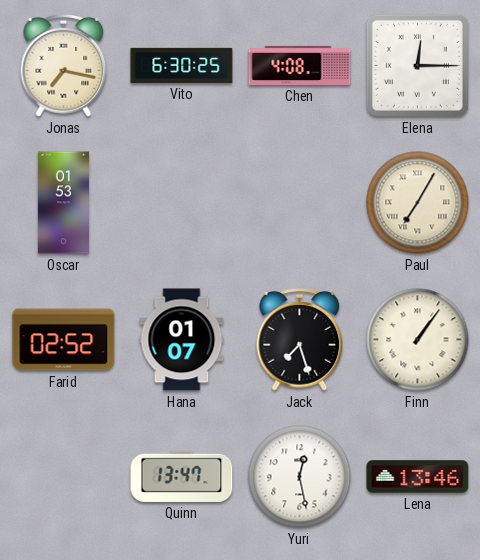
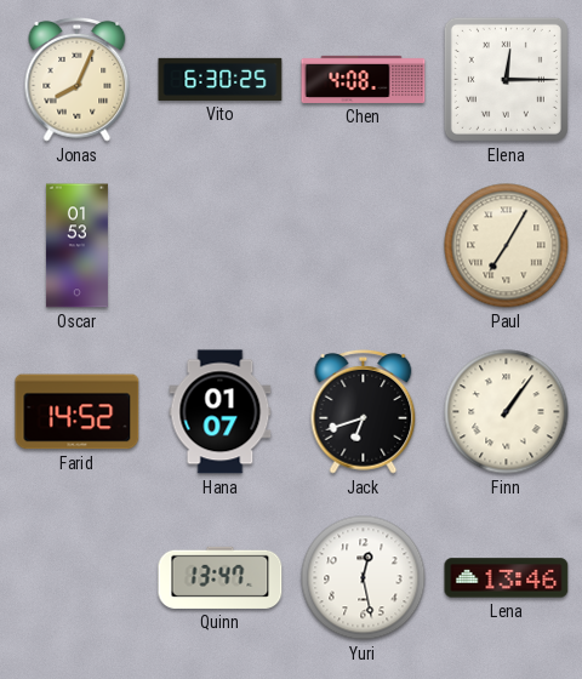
Jonas: 7:17 -> 8:04 (78, 80)
Farid: 02:52 -> 14:52 (78, 412)
Jack: 7:27 -> 6:42 (364, 412)
